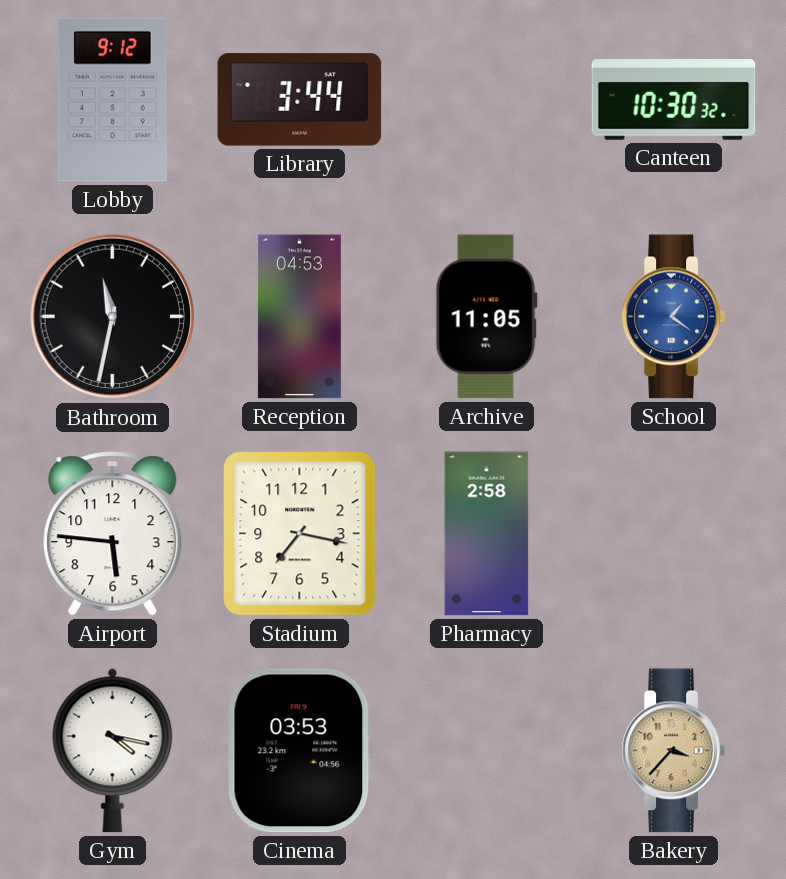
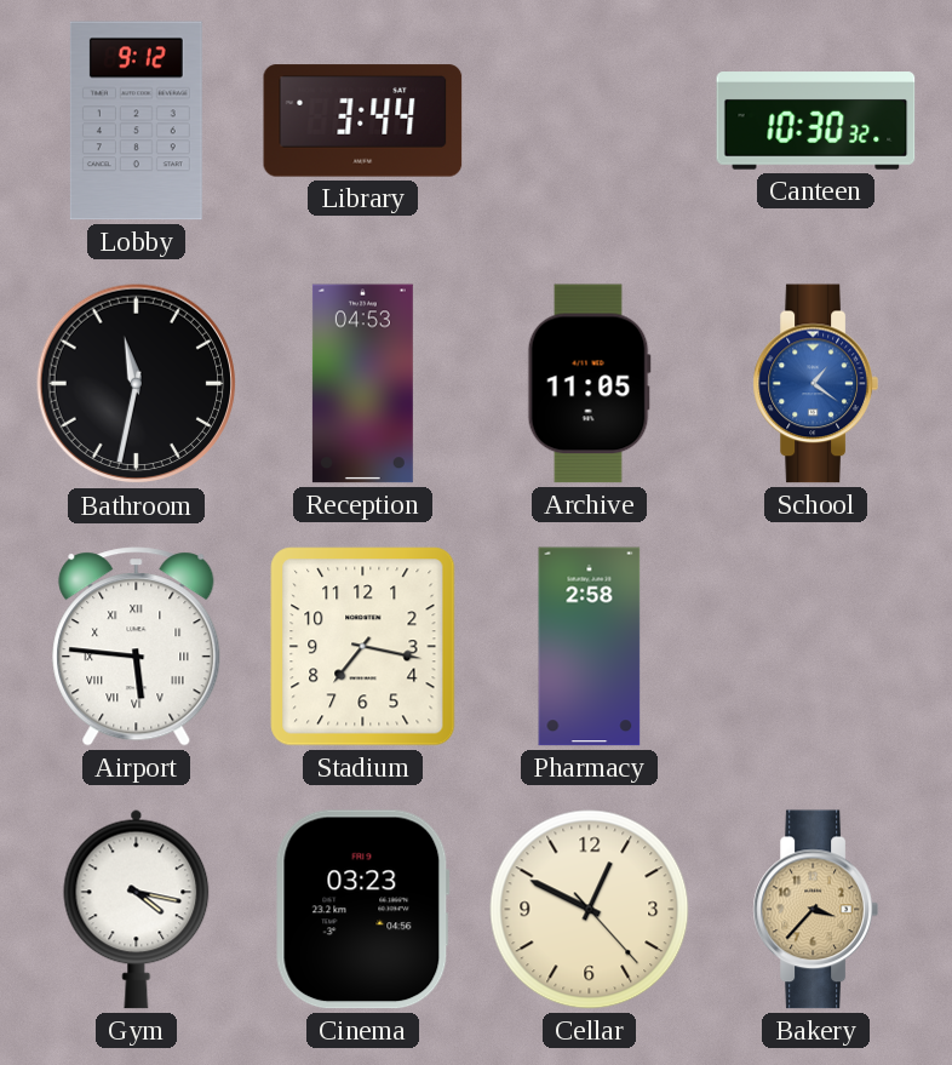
Airport numerals: Arabic -> Roman (137, 647)
Cinema: 03:53 -> 03:23 (362, 910)
Cellar: none -> 12:49 (590, 910)
